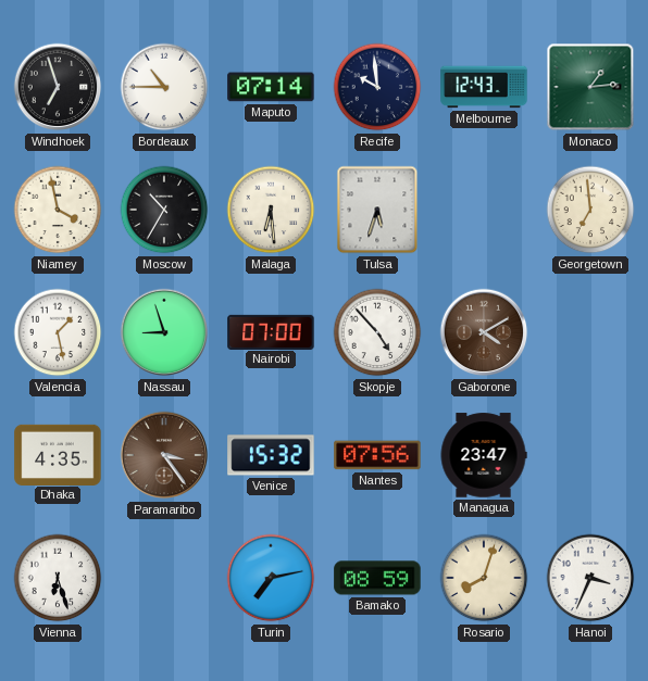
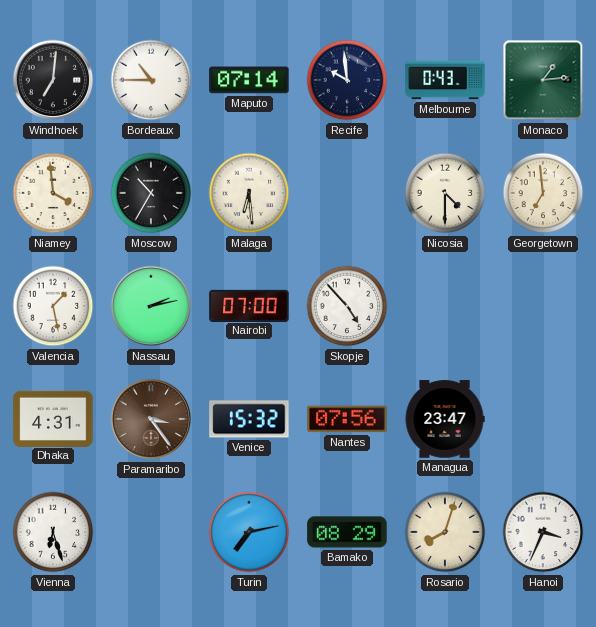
Windhoek: 6:57 -> 7:01 (53, 80)
Melbourne: 12:43 -> 0:43 (445, 80)
Niamey: 3:58 -> 3:59 (53, 193)
Tulsa: 5:33 -> none (377, 210)
Nicosia: none -> 4:30 (445, 193)
Nassau: 8:57 -> 2:13 (151, 306)
Gaborone: 4:10 -> none (484, 332)
Dhaka: 4:35 -> 4:31 (53, 418)
Bamako: 08:59 -> 08:29 (347, 532)
